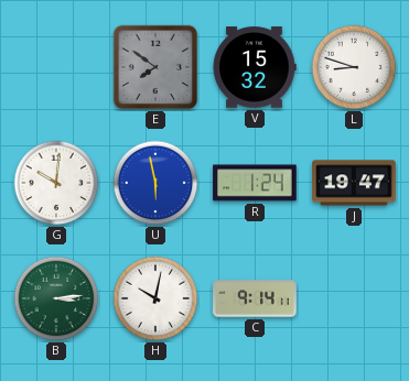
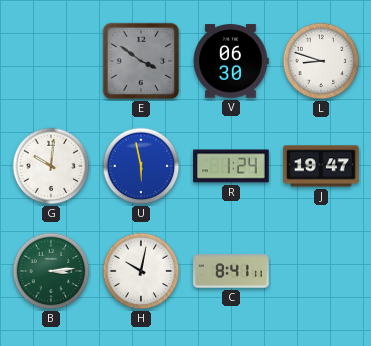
E: 7:51 -> 3:51 (141, 61)
V: 15:32 -> 06:30 (231, 61)
C: 9:14 -> 8:41 (231, 271)
